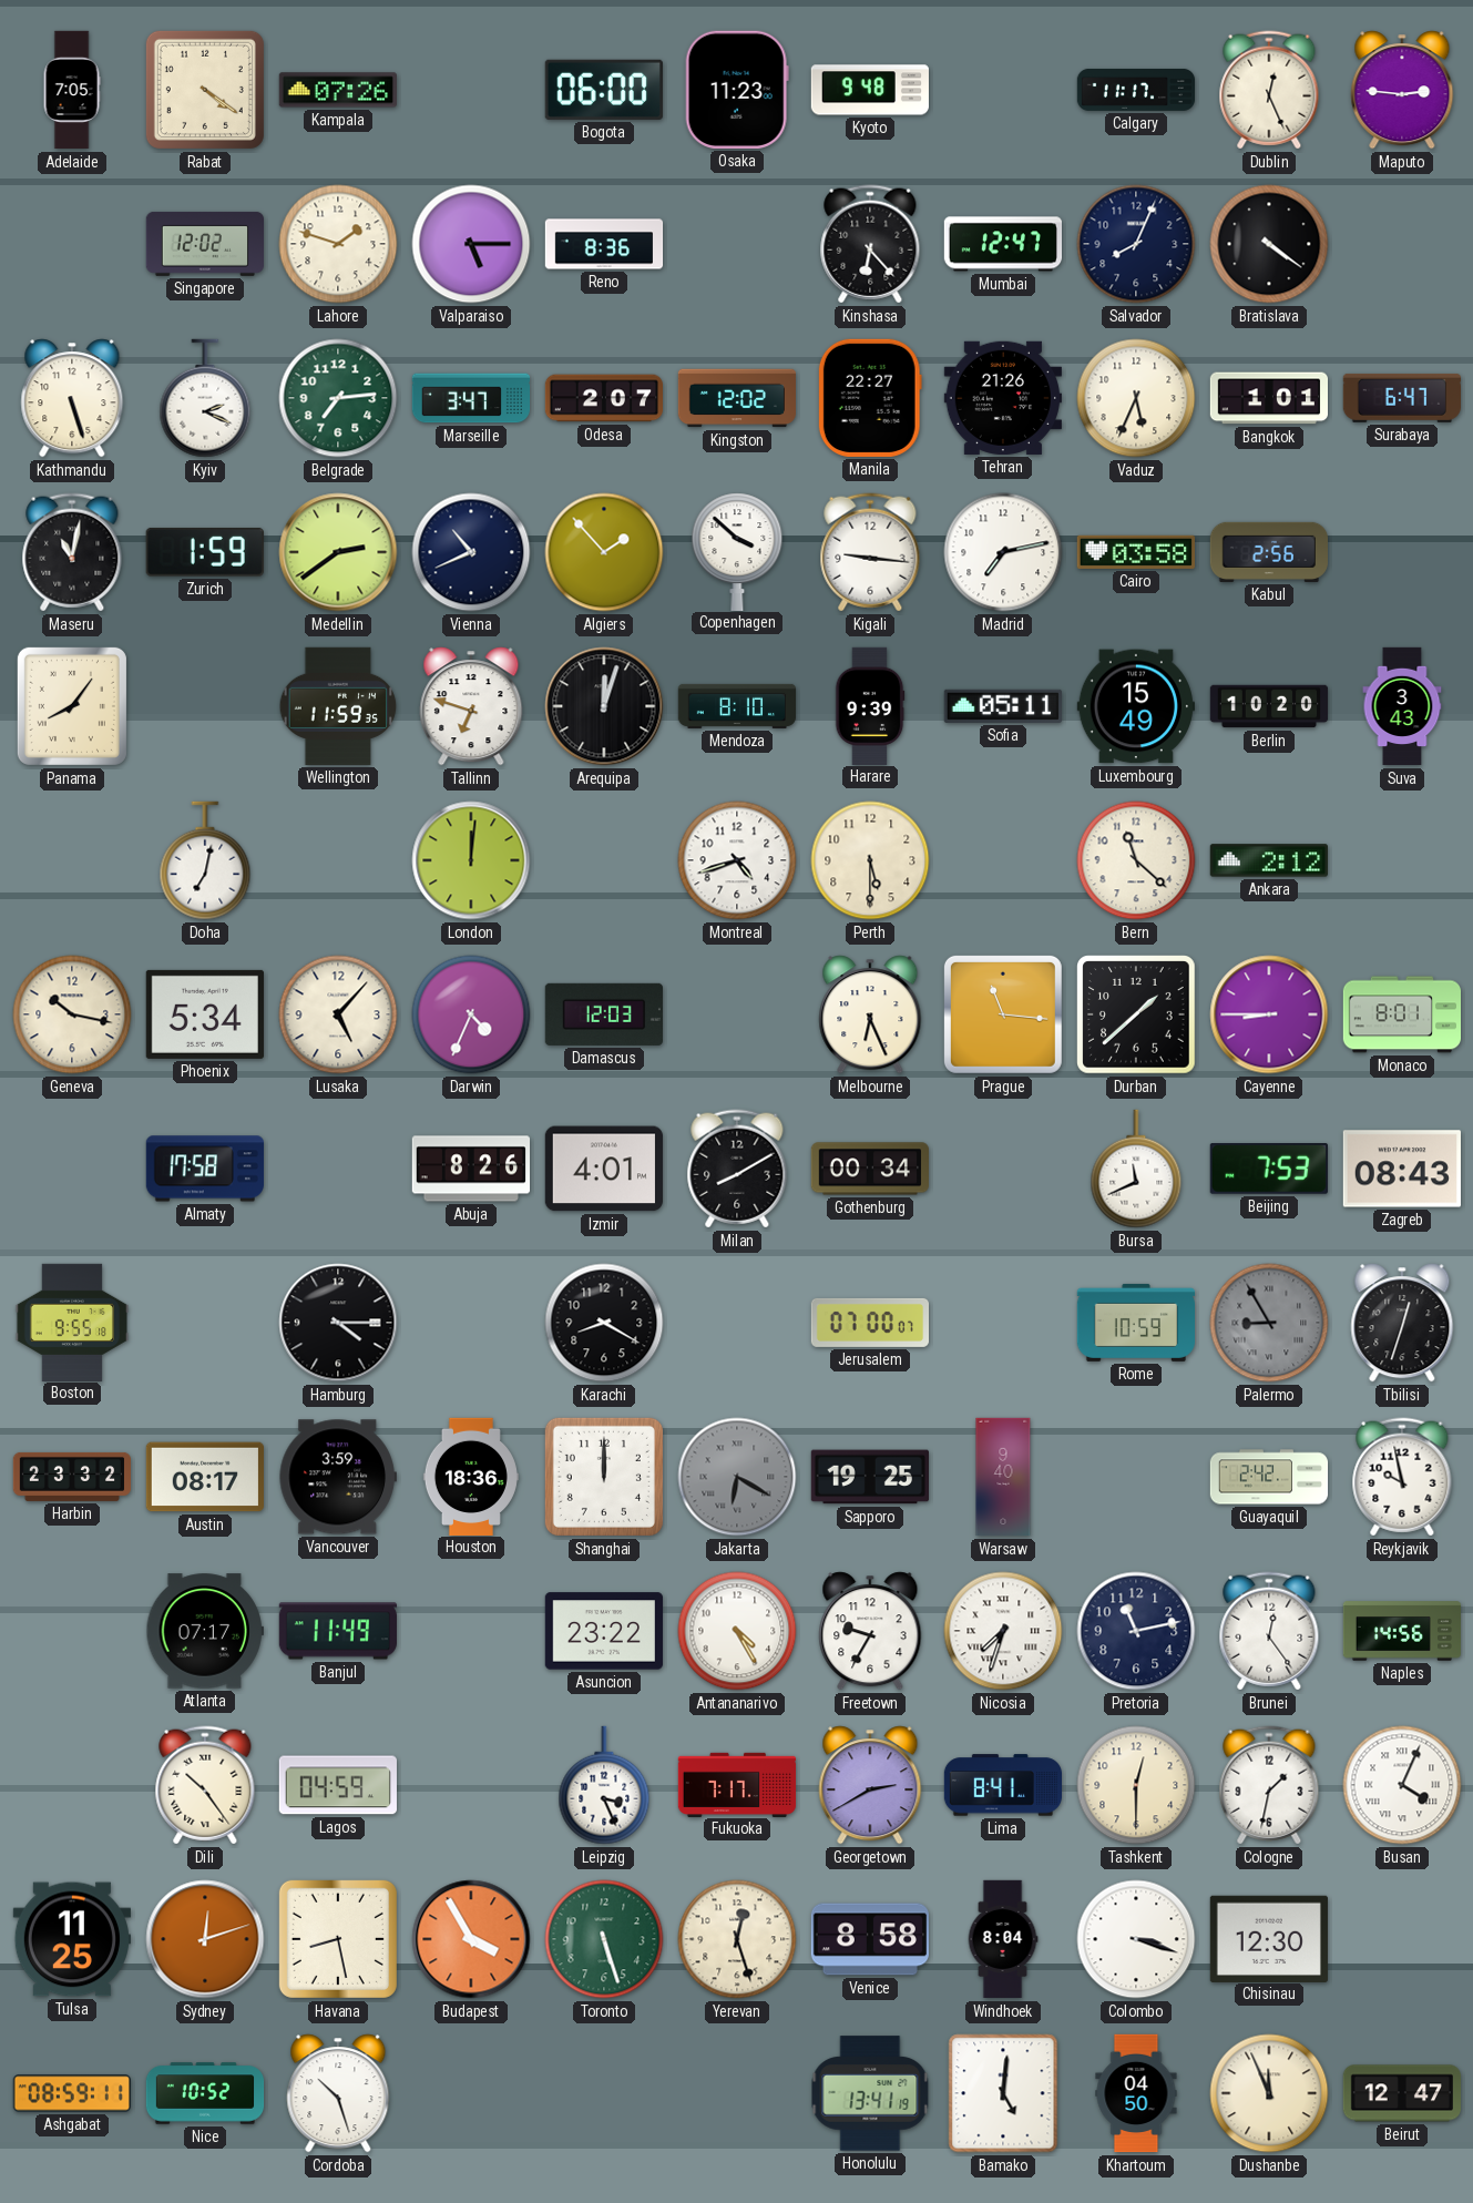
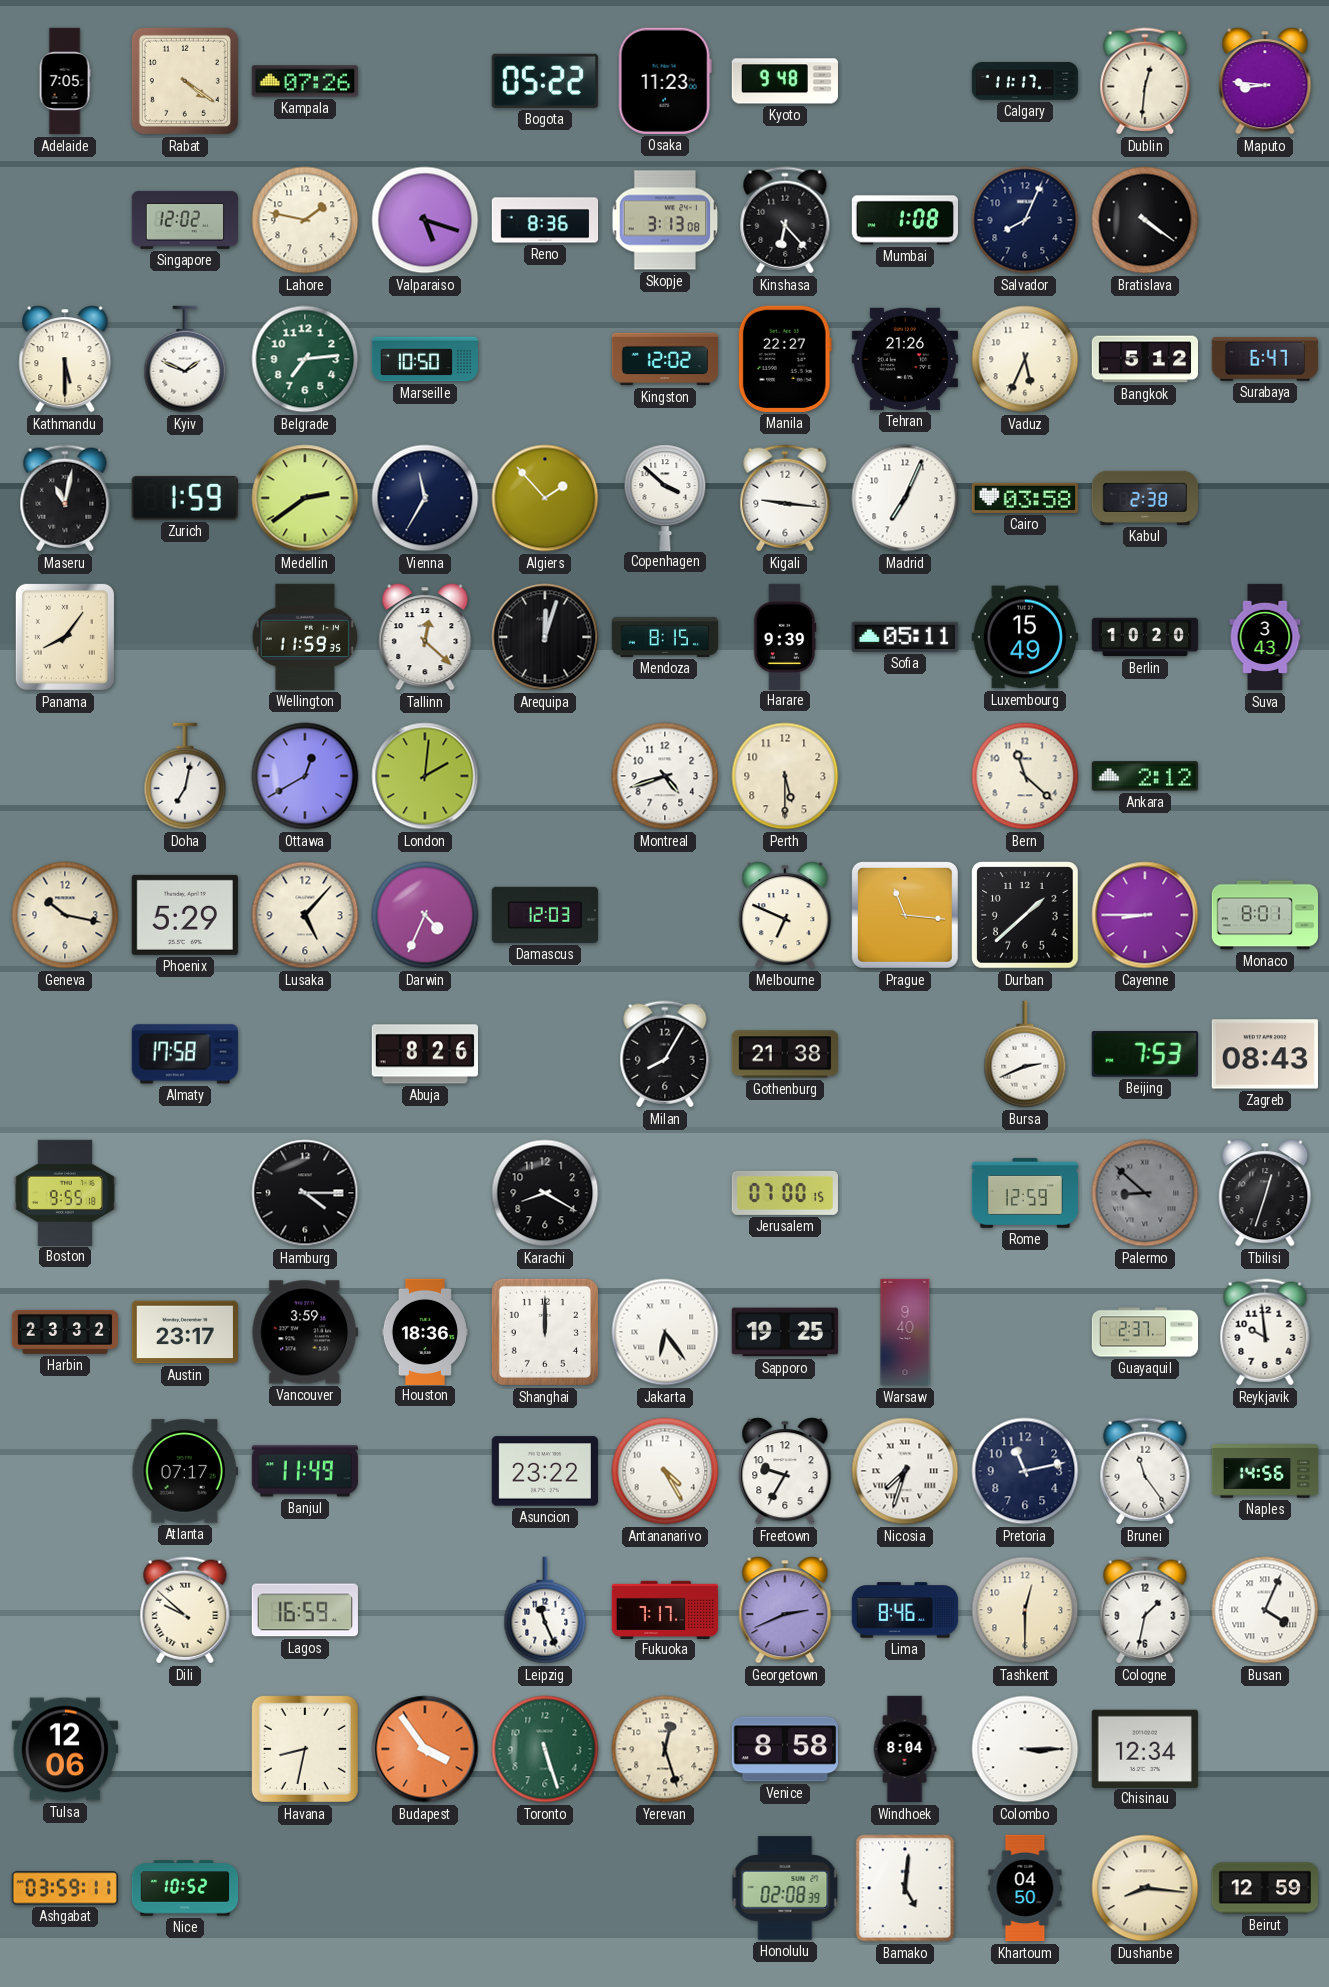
Bogota: 06:00 -> 05:22 (545, 81)
Dublin: 12:26 -> 12:31 (1145, 81)
Maputo: 2:46 -> 8:46 (1265, 81)
Lahore: 1:48 -> 1:47 (305, 220)
Valparaiso: 5:15 -> 5:18 (425, 220)
Skopje: none -> 3:13 (665, 220)
Mumbai: 12:47 -> 1:08 (904, 220)
Kathmandu: 5:27 -> 5:30 (65, 359)
Kyiv: 2:19 -> 1:49 (185, 359)
Marseille: 3:47 -> 10:50 (424, 359)
Odesa: 2:07 -> none (603, 398)
Bangkok: 1:01 -> 5:12 (1144, 359)
Vienna: 10:41 -> 11:35 (425, 498)
Madrid: 7:13 -> 7:04 (905, 498)
Kabul: 2:56 -> 2:38 (1144, 498)
Tallinn: 6:48 -> 12:22 (425, 637)
Mendoza: 8:10 -> 8:15 (665, 637)
Ottawa: none -> 12:40 (305, 776)
London: 12:01 -> 2:01 (425, 776)
Phoenix: 5:34 -> 5:29 (185, 915)
Melbourne: 6:26 -> 6:49 (785, 915)
Izmir: 4:01 -> none (604, 1169)
Milan: 8:10 -> 8:05 (665, 1054)
Gothenburg: 00:34 -> 21:38 (785, 1054)
Bursa: 11:41 -> 2:41 (1025, 1054)
Jerusalem: 07:00:07 -> 07:00:15 (784, 1193)
Rome: 10:59 -> 12:59 (1024, 1193)
Palermo: 8:55 -> 8:52 (1145, 1193)
Austin: 08:17 -> 23:17 (185, 1332)
Jakarta: 6:20 -> 6:24 (665, 1332)
Jakarta dial: grey -> white (665, 1332)
Guayaquil: 2:42 -> 2:37 (1145, 1332)
Reykjavik: 9:58 -> 9:59 (1265, 1332)
Brunei: 12:24 -> 11:24 (1145, 1471)
Dili: 10:24 -> 9:52 (185, 1610)
Lagos: 04:59 -> 16:59 (305, 1610)
Leipzig: 3:26 -> 11:26 (545, 1610)
Georgetown: 2:40 -> 2:41 (785, 1610)
Lima: 8:41 -> 8:46 (904, 1610)
Tulsa: 11:25 -> 12:06 (64, 1749)
Sydney: 12:12 -> none (205, 1939)
Havana: 8:28 -> 8:32 (305, 1749)
Budapest: 3:55 -> 3:54 (425, 1749)
Colombo: 3:18 -> 3:15 (1025, 1749)
Chisinau: 12:30 -> 12:34 (1145, 1748)
Ashgabat: 08:59 -> 03:59 (64, 1888)
Cordoba: 10:27 -> none (338, 2093)
Honolulu: 13:41 -> 02:08 (785, 1888)
Dushanbe: 11:56 -> 8:16 (1145, 1888)
Beirut: 12:47 -> 12:59 (1265, 1888)
